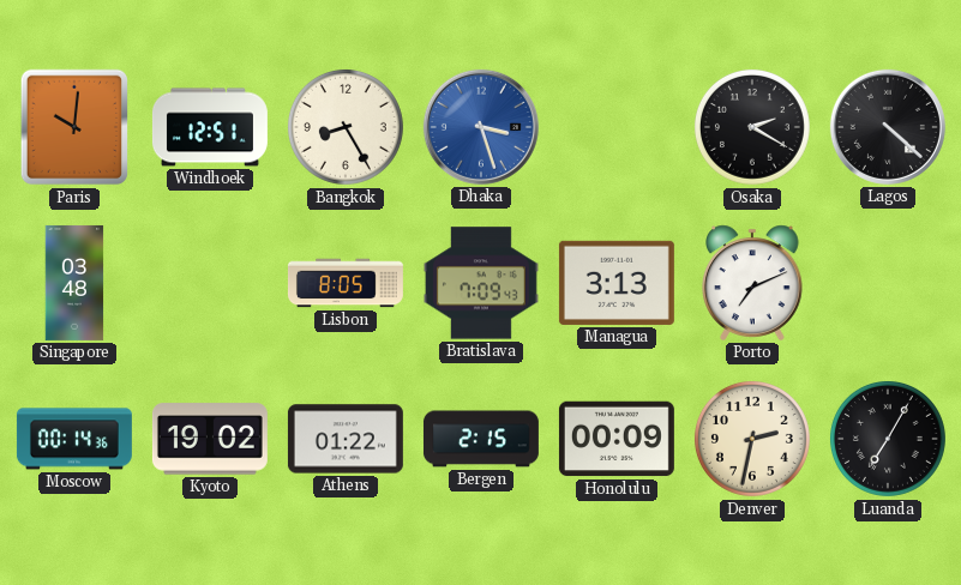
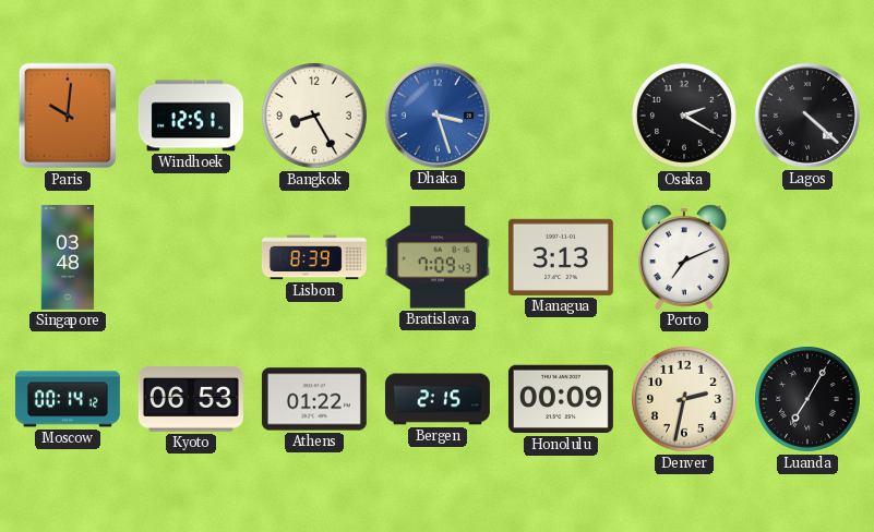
Lisbon: 8:05 -> 8:39 (314, 257)
Moscow: 00:14:36 -> 00:14:12 (68, 399)
Kyoto: 19:02 -> 06:53 (191, 399)
